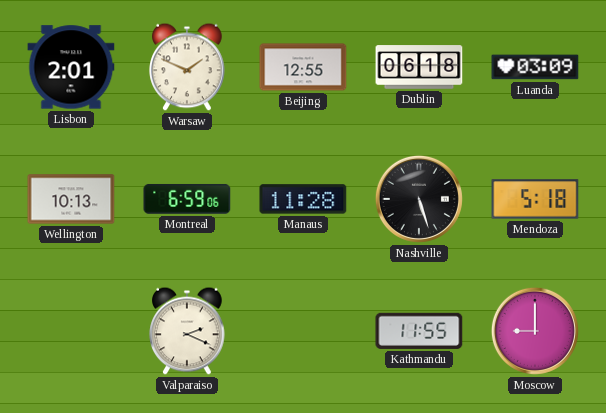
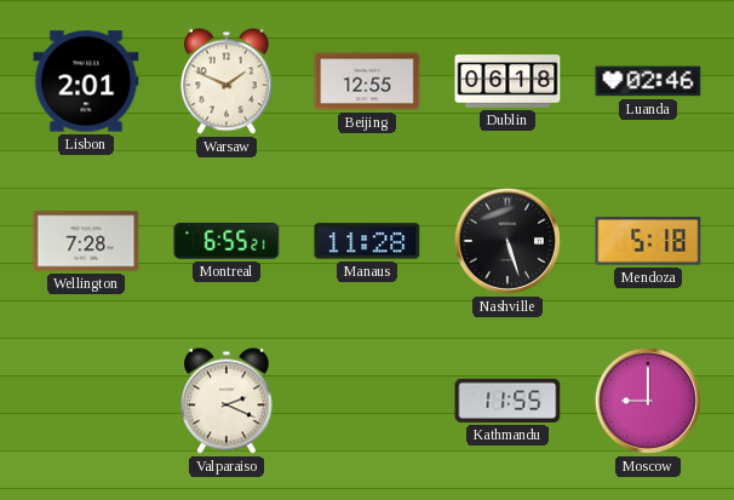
Luanda: 03:09 -> 02:46 (648, 81)
Wellington: 10:13 -> 7:28 (86, 241)
Montreal: 6:59 -> 6:55 (226, 241)
